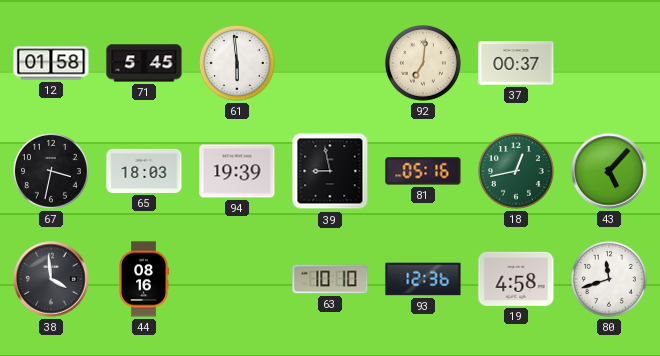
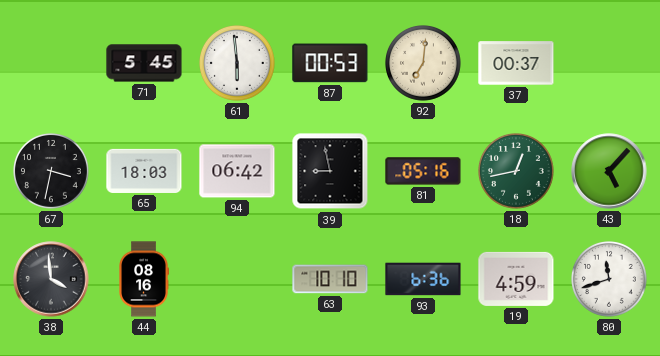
12: 01:58 -> none (51, 63)
87: none -> 00:53 (330, 63)
94: 19:39 -> 06:42 (237, 171)
93: 12:36 -> 6:36 (423, 279)
19: 4:58 -> 4:59 (516, 279)
